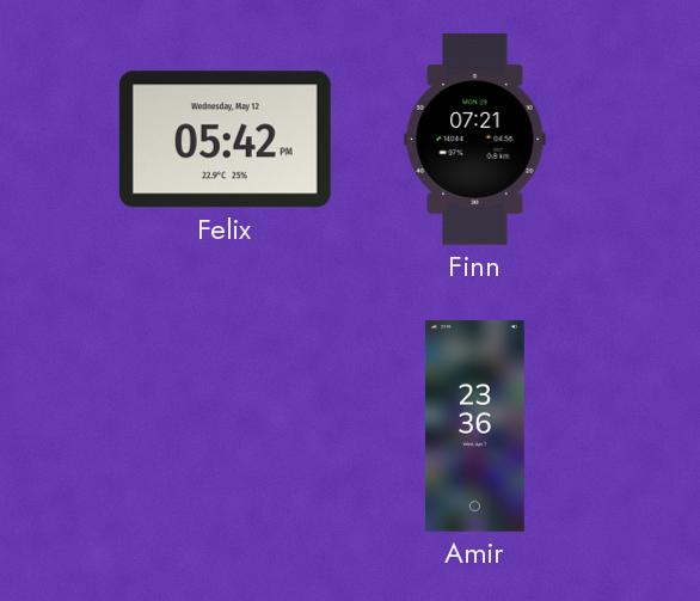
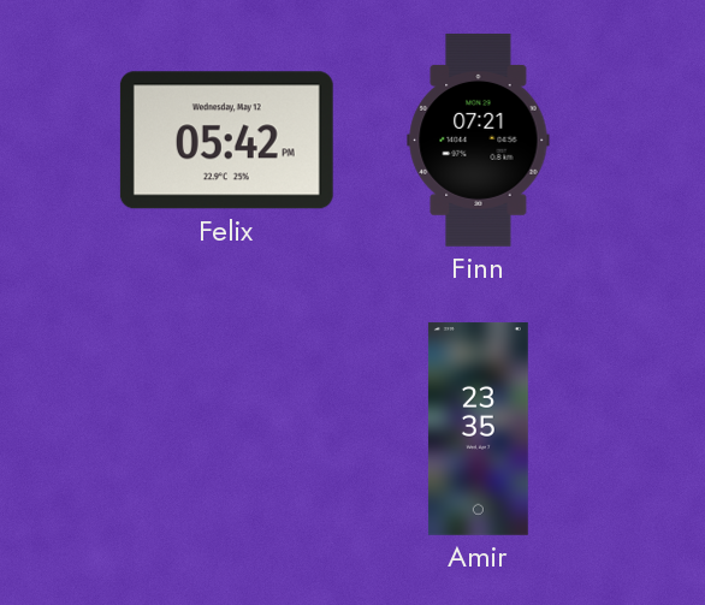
Amir: 23:36 -> 23:35 (478, 428)
